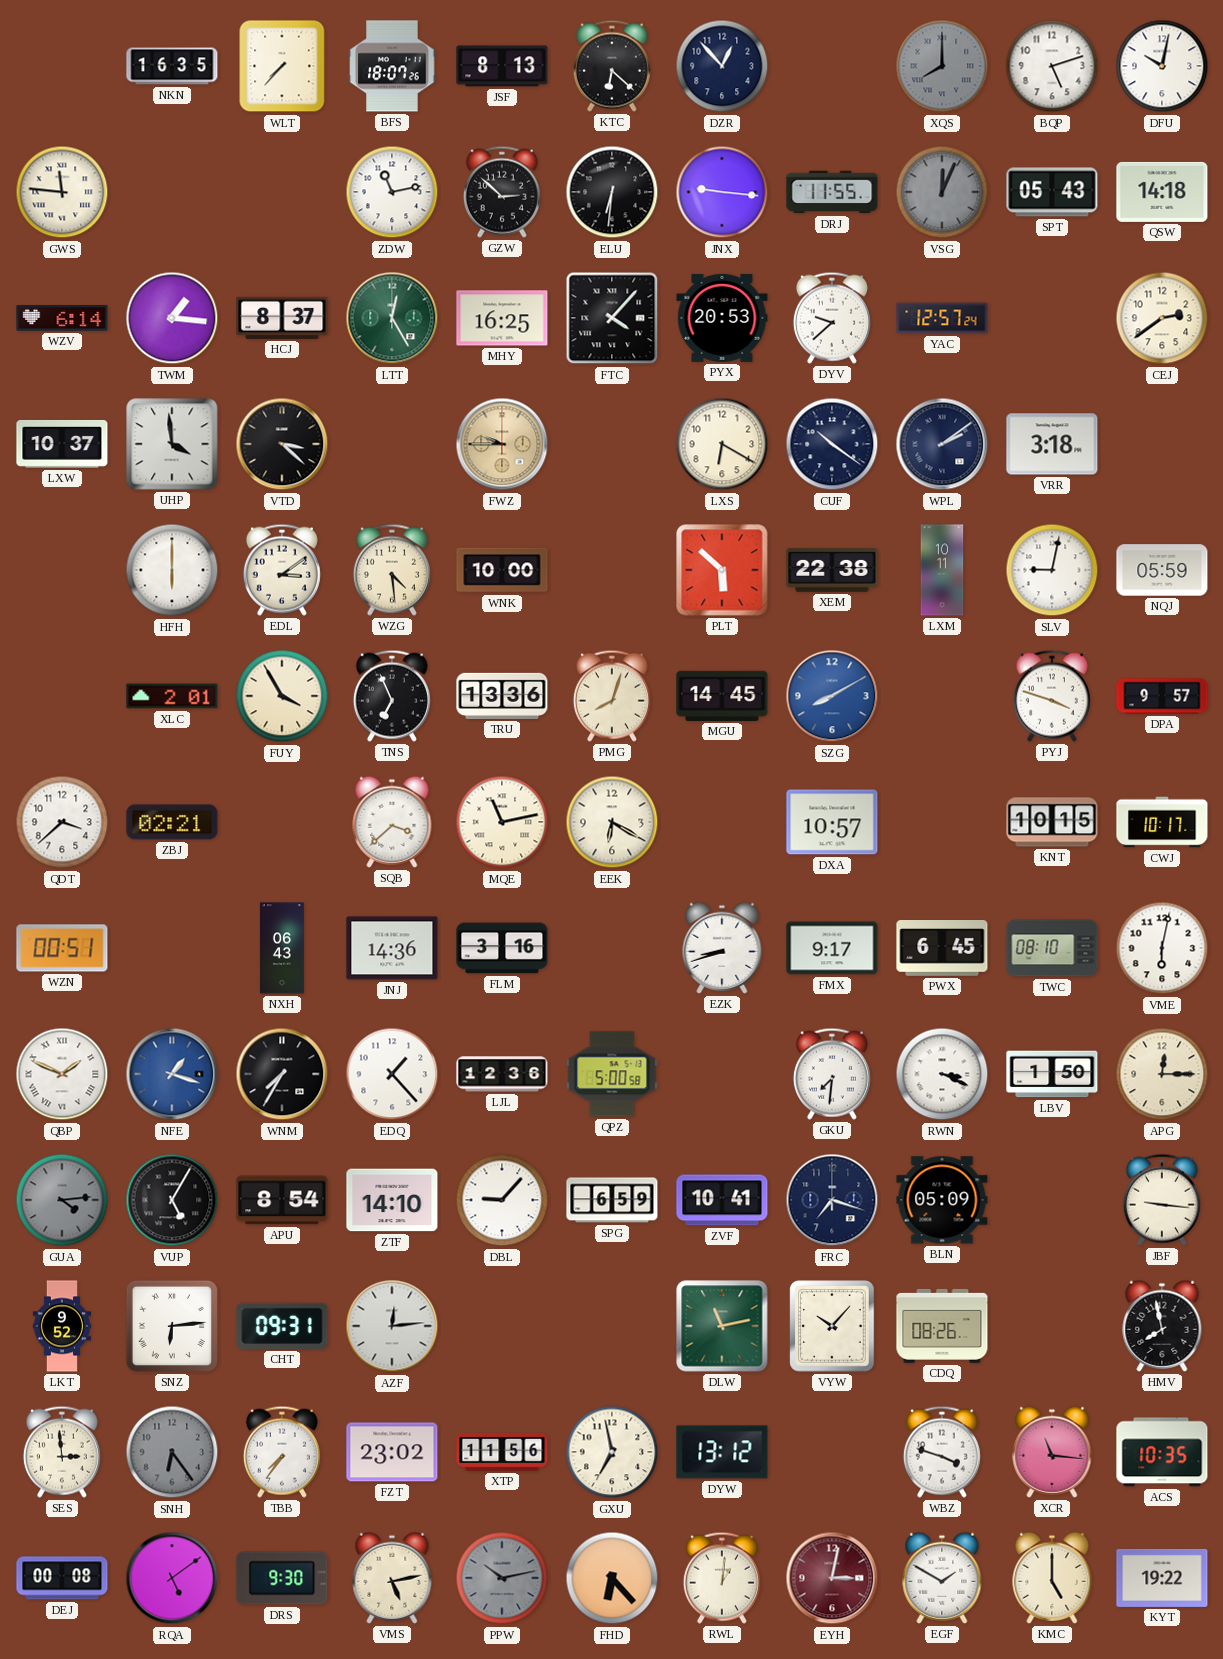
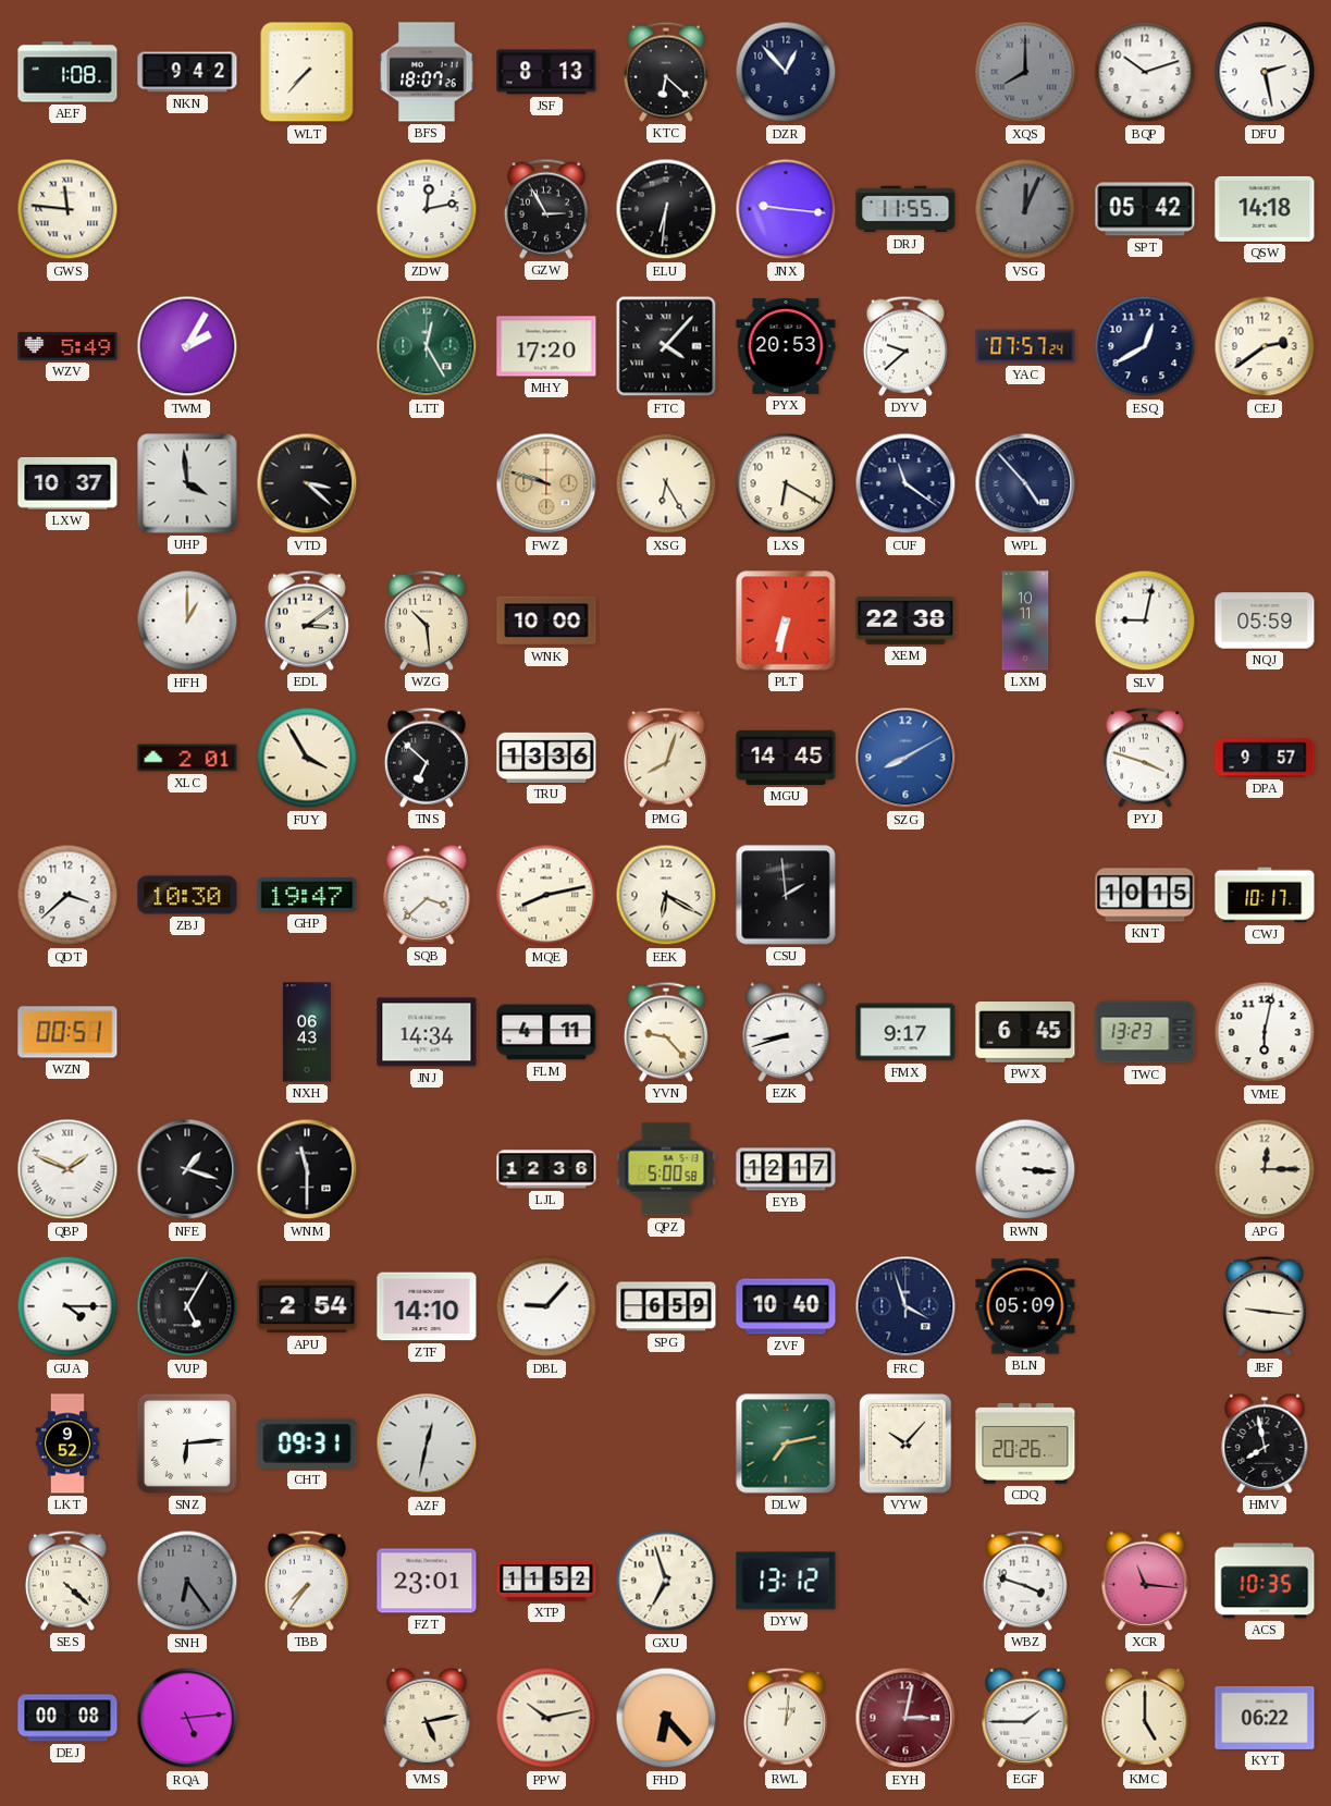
AEF: none -> 1:08 (67, 72)
NKN: 16:35 -> 9:42 (187, 72)
BQP: 5:12 -> 10:12 (1145, 72)
DFU: 10:02 -> 2:28 (1265, 72)
ZDW: 11:13 -> 12:13 (427, 209)
GZW: 2:52 -> 2:55 (546, 209)
SPT: 05:43 -> 05:42 (1145, 209)
WZV: 6:14 -> 5:49 (67, 346)
TWM: 1:16 -> 2:05 (187, 346)
HCJ: 8:37 -> none (282, 318)
MHY: 16:25 -> 17:20 (546, 346)
YAC: 12:57 -> 07:57 (1025, 346)
ESQ: none -> 12:40 (1145, 346)
FWZ: 9:45 -> 9:48 (546, 483)
XSG: none -> 6:25 (666, 483)
CUF: 10:21 -> 11:21 (905, 483)
WPL: 2:09 -> 4:53 (1025, 483)
VRR: 3:18 -> none (1052, 444)
HFH: 6:00 -> 1:00 (187, 621)
WZG: 4:29 -> 10:29 (427, 621)
PLT: 5:52 -> 6:32 (786, 621)
TNS: 6:56 -> 6:52 (427, 758)
ZBJ: 02:21 -> 10:30 (187, 895)
GHP: none -> 19:47 (307, 895)
MQE: 11:13 -> 8:13 (546, 895)
CSU: none -> 1:59 (786, 895)
DXA: 10:57 -> none (832, 822)
JNJ: 14:36 -> 14:34 (427, 1032)
FLM: 3:16 -> 4:11 (546, 1032)
YVN: none -> 9:23 (666, 1032)
TWC: 08:10 -> 13:23 (1145, 1032)
NFE dial: blue -> black (187, 1169)
WNM: 7:35 -> 11:30 (307, 1169)
EDQ: 1:23 -> none (392, 1074)
EYB: none -> 12:17 (786, 1169)
GKU: 7:31 -> none (832, 1074)
RWN: 3:19 -> 3:16 (1025, 1169)
LBV: 1:50 -> none (1052, 1074)
GUA: 4:14 -> 4:15 (67, 1306)
GUA dial: grey -> white (67, 1306)
APU: 8:54 -> 2:54 (307, 1306)
ZVF: 10:41 -> 10:40 (786, 1306)
FRC: 7:18 -> 3:57 (905, 1306)
AZF: 12:14 -> 12:32 (427, 1443)
DLW: 11:13 -> 7:13 (786, 1443)
CDQ: 08:26 -> 20:26 (1025, 1443)
SES: 2:59 -> 4:22 (67, 1581)
FZT: 23:02 -> 23:01 (427, 1581)
XTP: 11:56 -> 11:52 (546, 1581)
GXU: 6:58 -> 6:57 (666, 1581)
RQA: 5:09 -> 5:14 (187, 1718)
DRS: 9:30 -> none (282, 1578)
PPW dial: grey -> cream (546, 1718)
EGF: 1:50 -> 1:45 (1025, 1718)
KYT: 19:22 -> 06:22 (1265, 1718)
